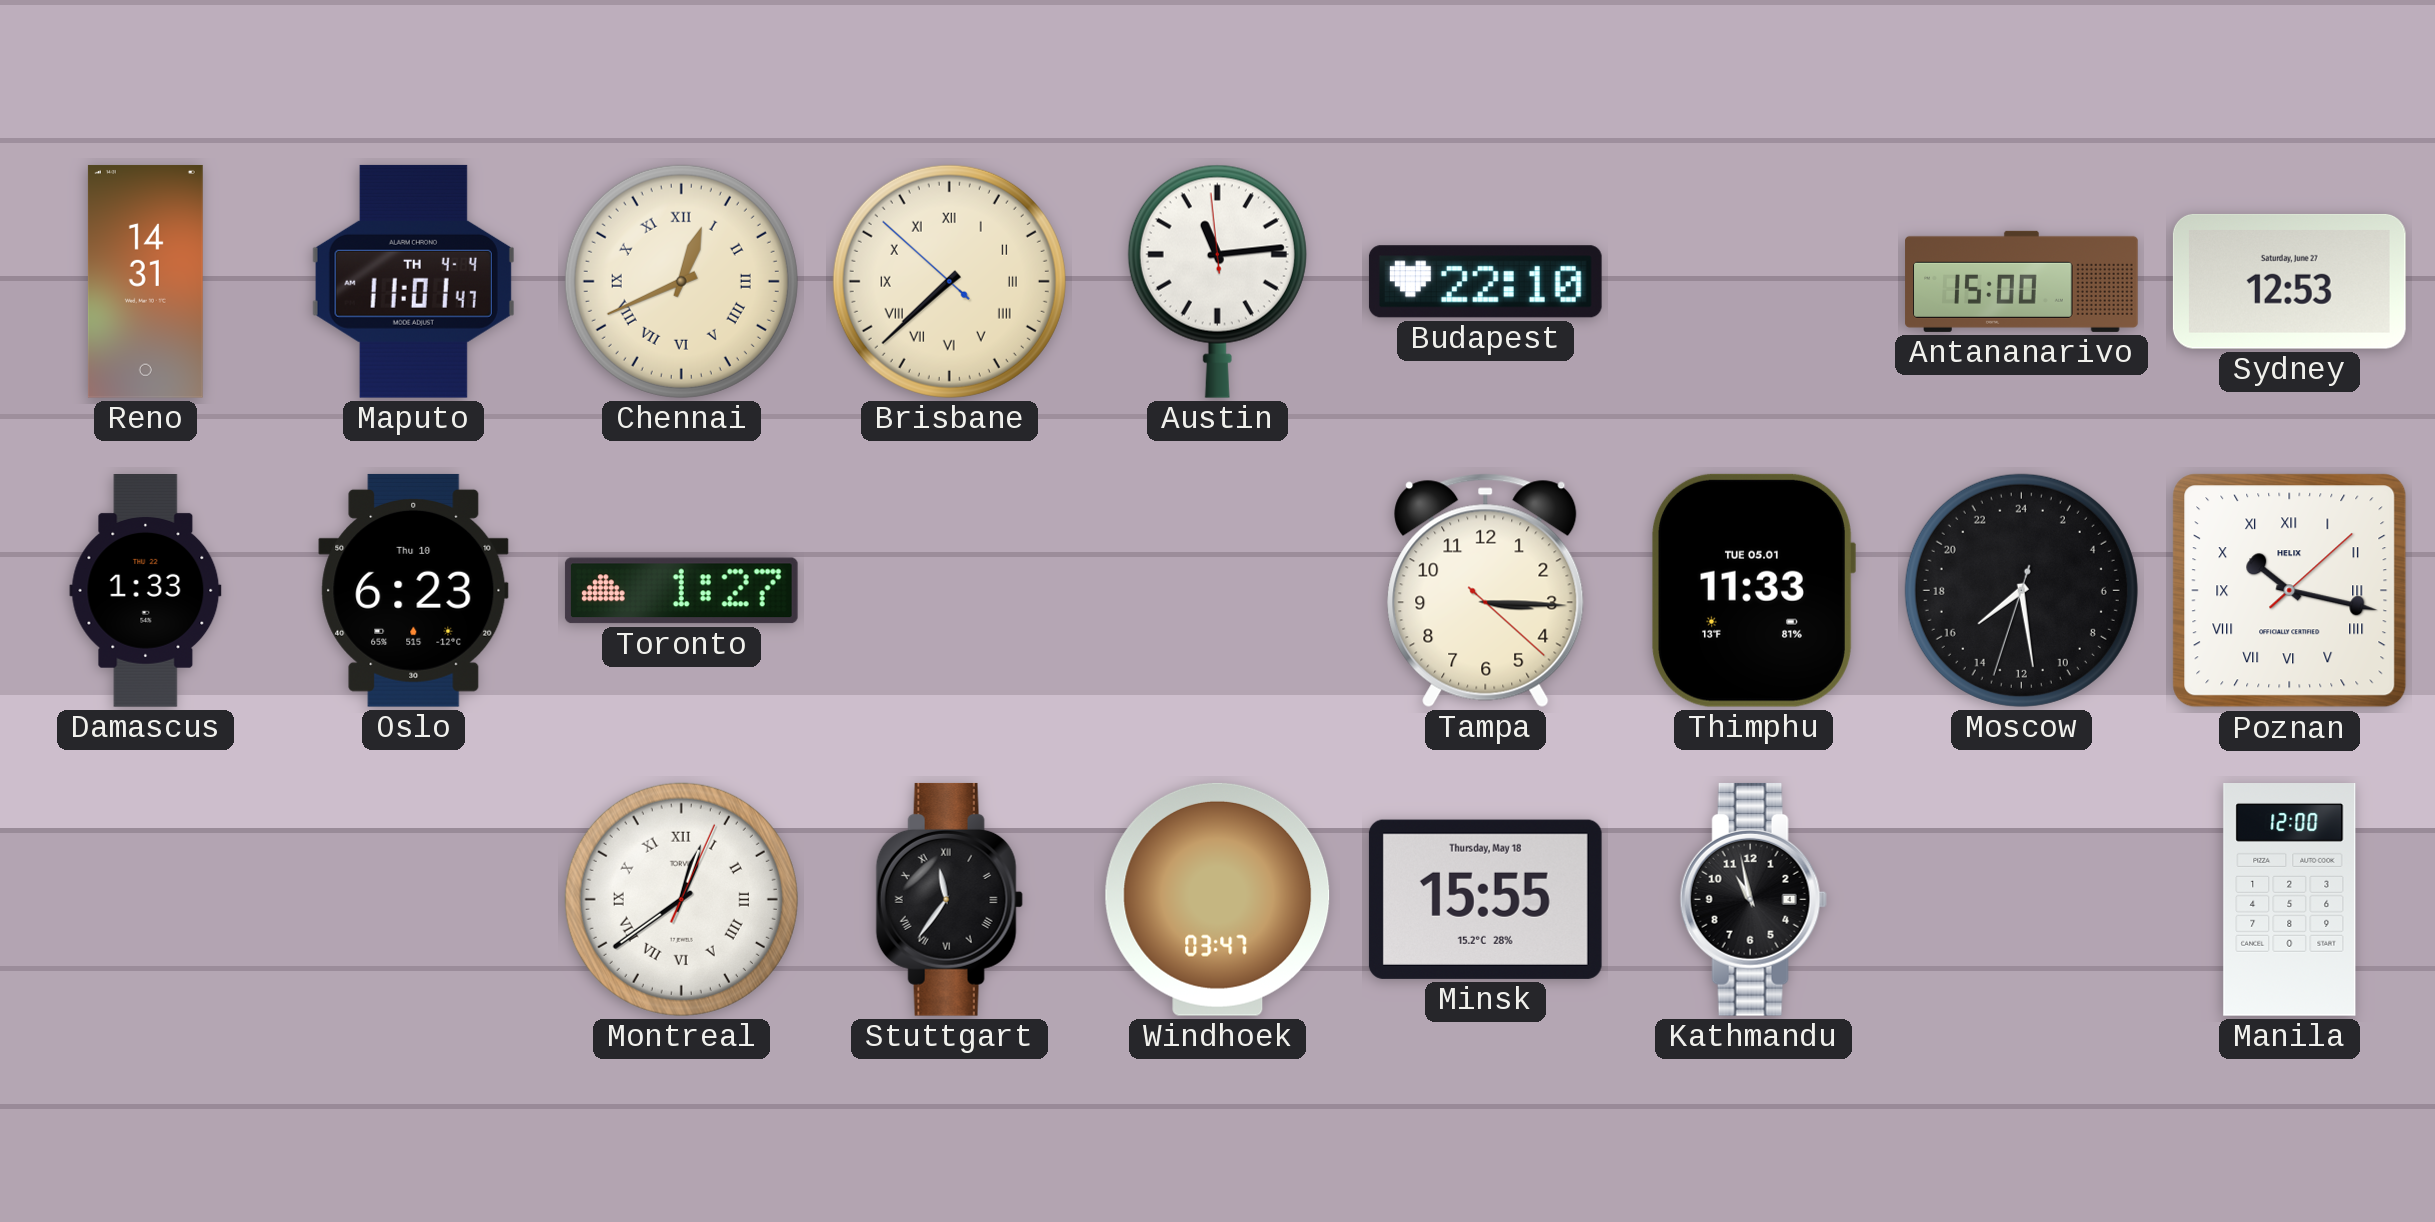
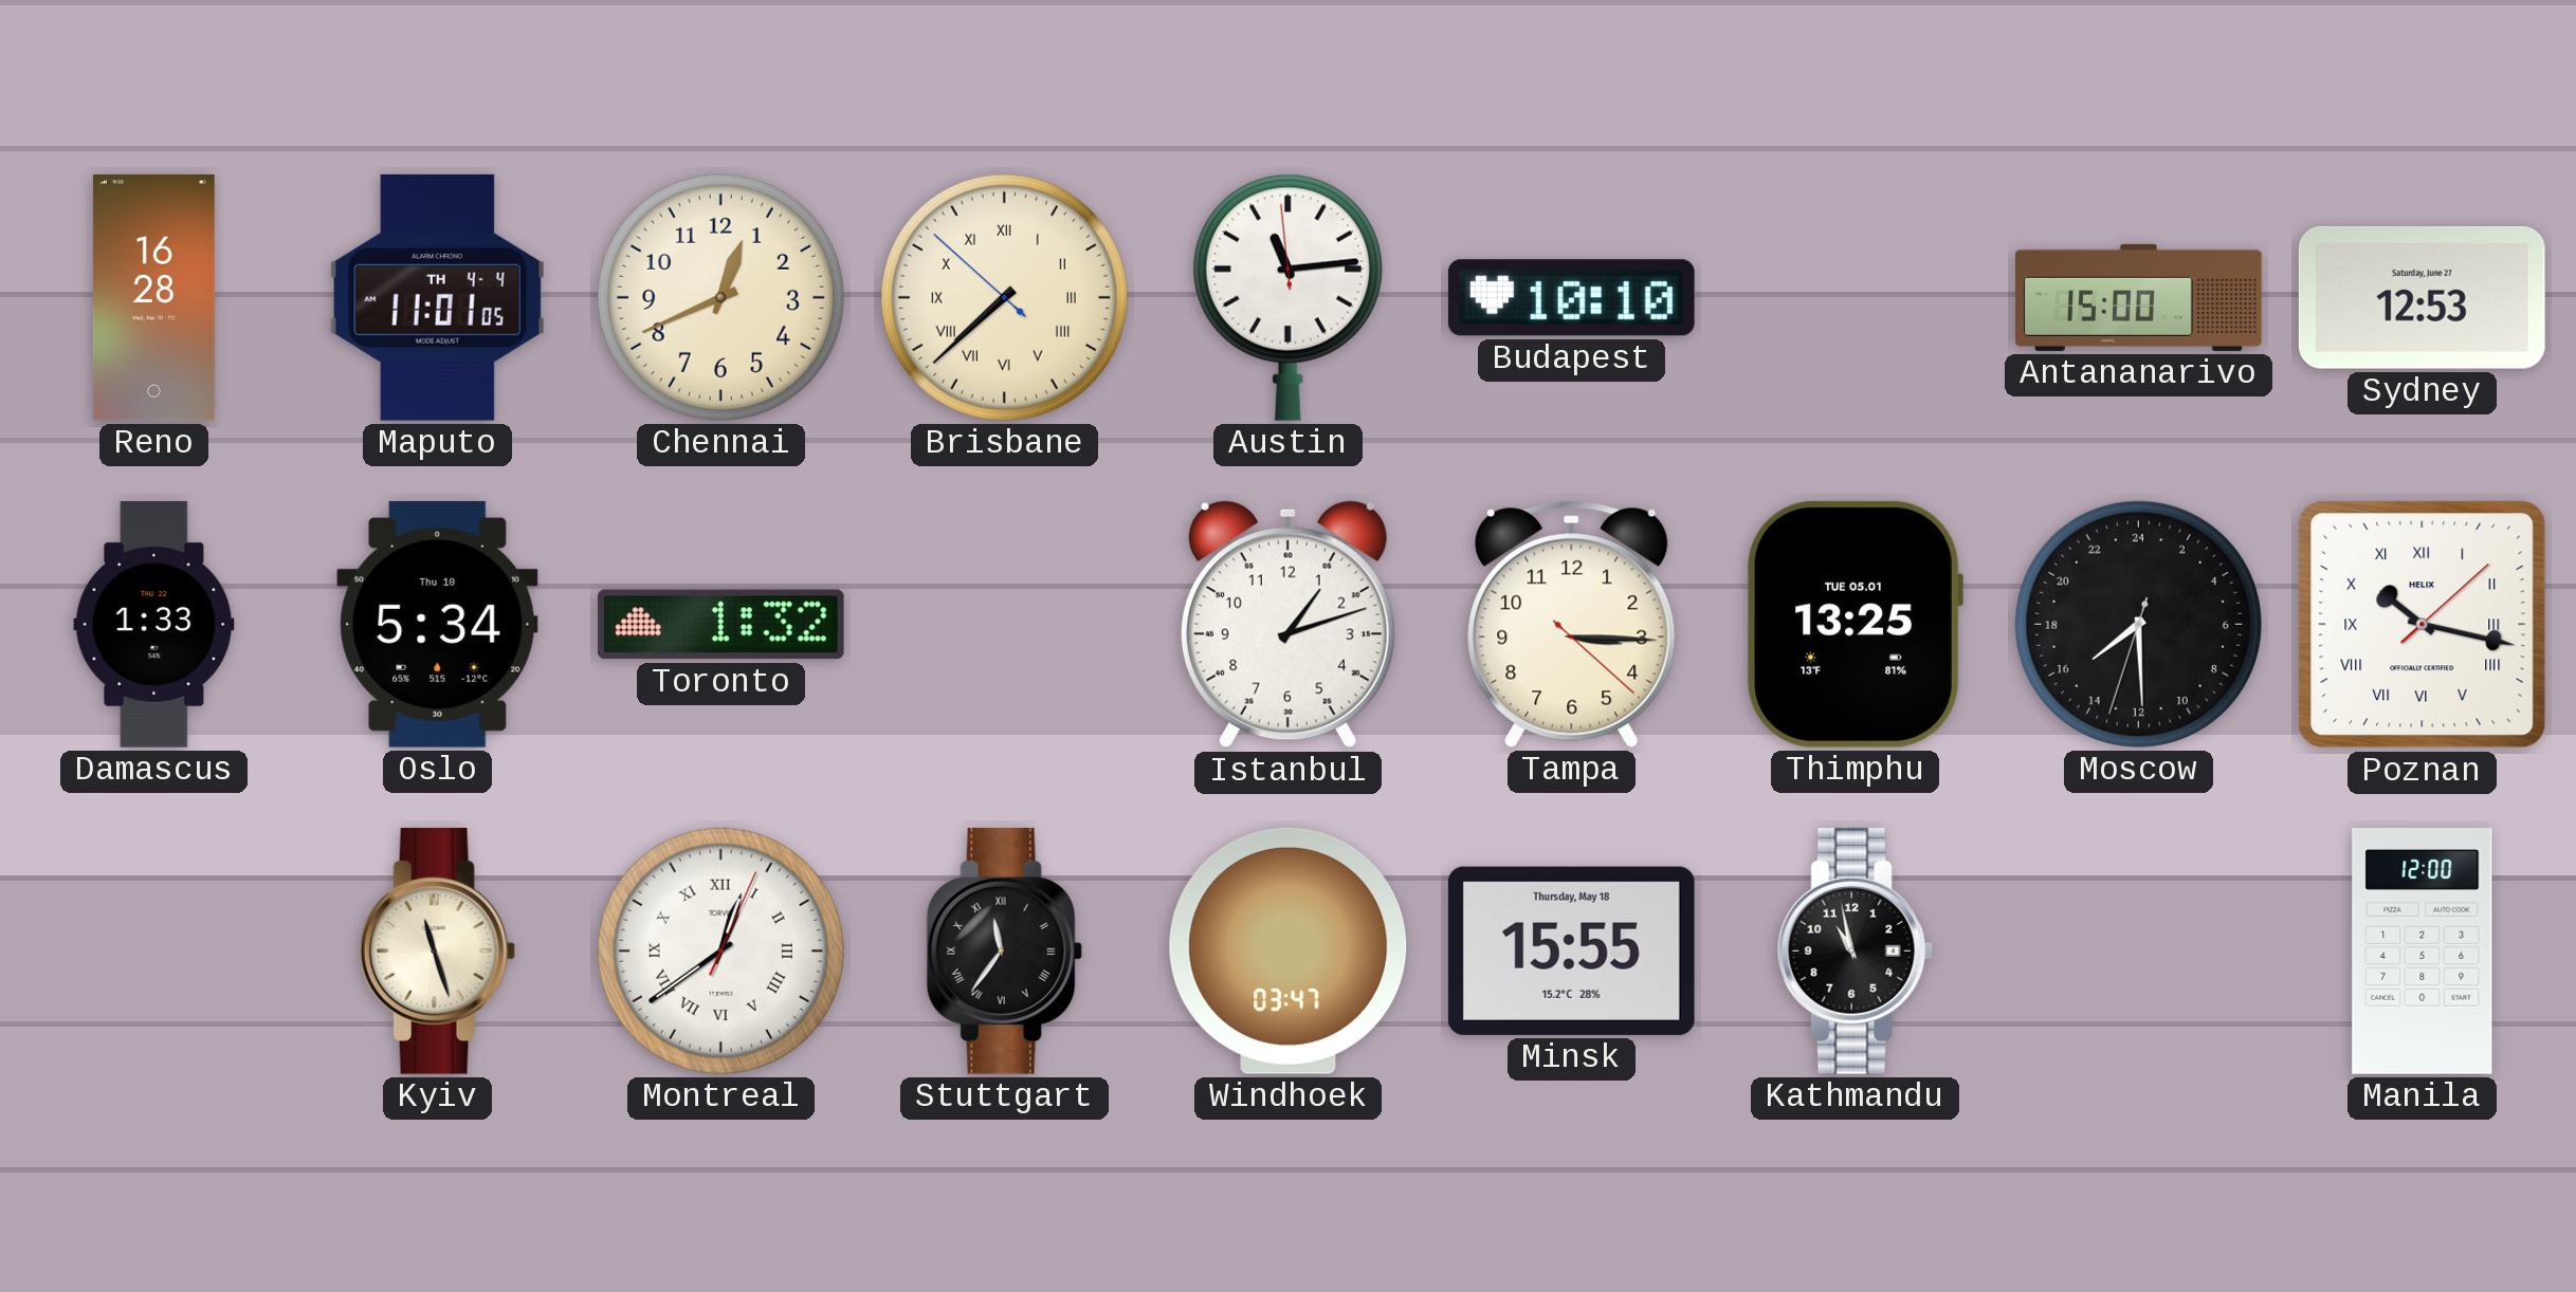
Reno: 14:31 -> 16:28 (153, 297)
Maputo: 11:01:47 -> 11:01:05 (437, 297)
Chennai numerals: Roman -> Arabic (720, 297)
Budapest: 22:10 -> 10:10 (1571, 298)
Oslo: 6:23 -> 5:34 (438, 624)
Toronto: 1:27 -> 1:32 (720, 625)
Istanbul: none -> 1:12 (1287, 625)
Thimphu: 11:33 -> 13:25 (1856, 624)
Moscow: 15:28 -> 15:29 (2138, 624)
Kyiv: none -> 11:27 (437, 950)
